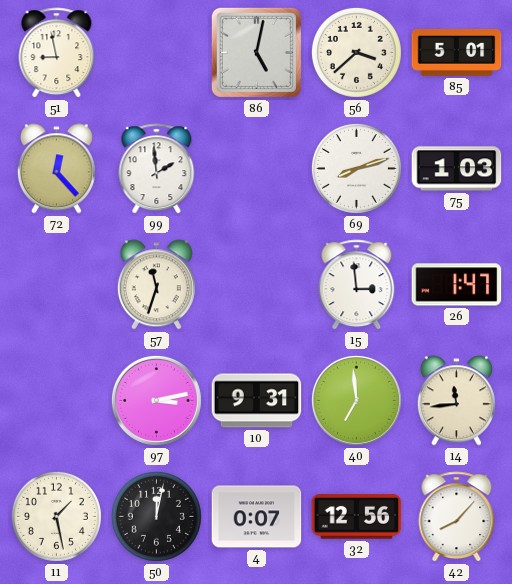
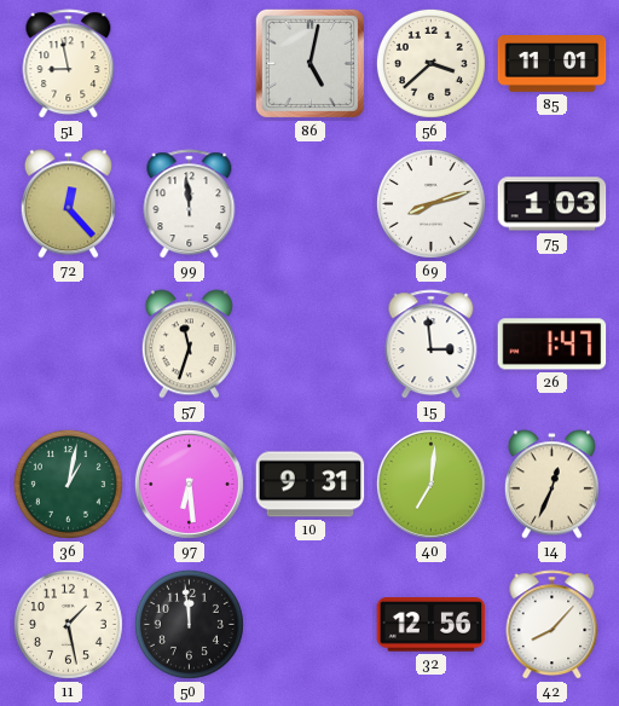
85: 5:01 -> 11:01 (553, 64)
99: 1:59 -> 11:59 (190, 204)
36: none -> 1:02 (68, 484)
97: 3:13 -> 6:29 (189, 484)
40: 6:59 -> 7:01 (430, 484)
14: 11:44 -> 12:34 (551, 485)
50: 12:02 -> 11:59 (189, 624)
4: 0:07 -> none (257, 517)
